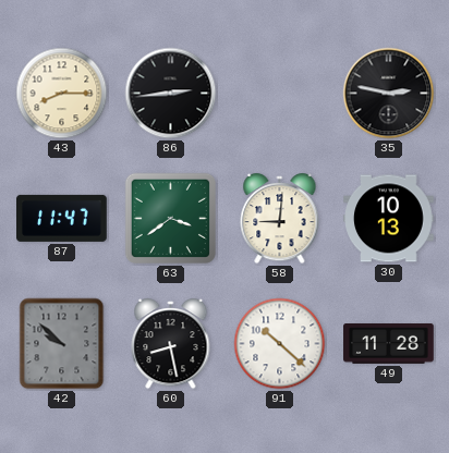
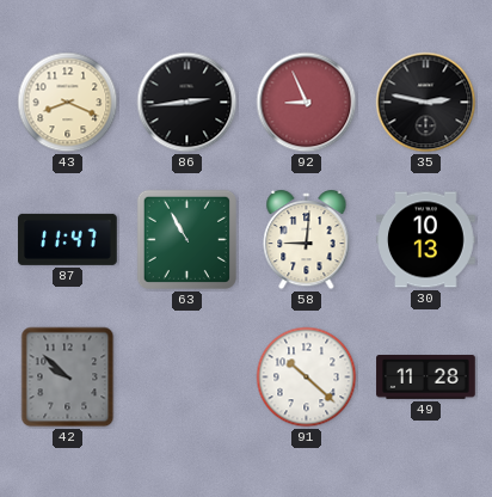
43: 8:15 -> 8:19 (68, 103)
92: none -> 8:56 (307, 103)
63: 3:39 -> 10:55 (186, 239)
60: 8:28 -> none (171, 344)
